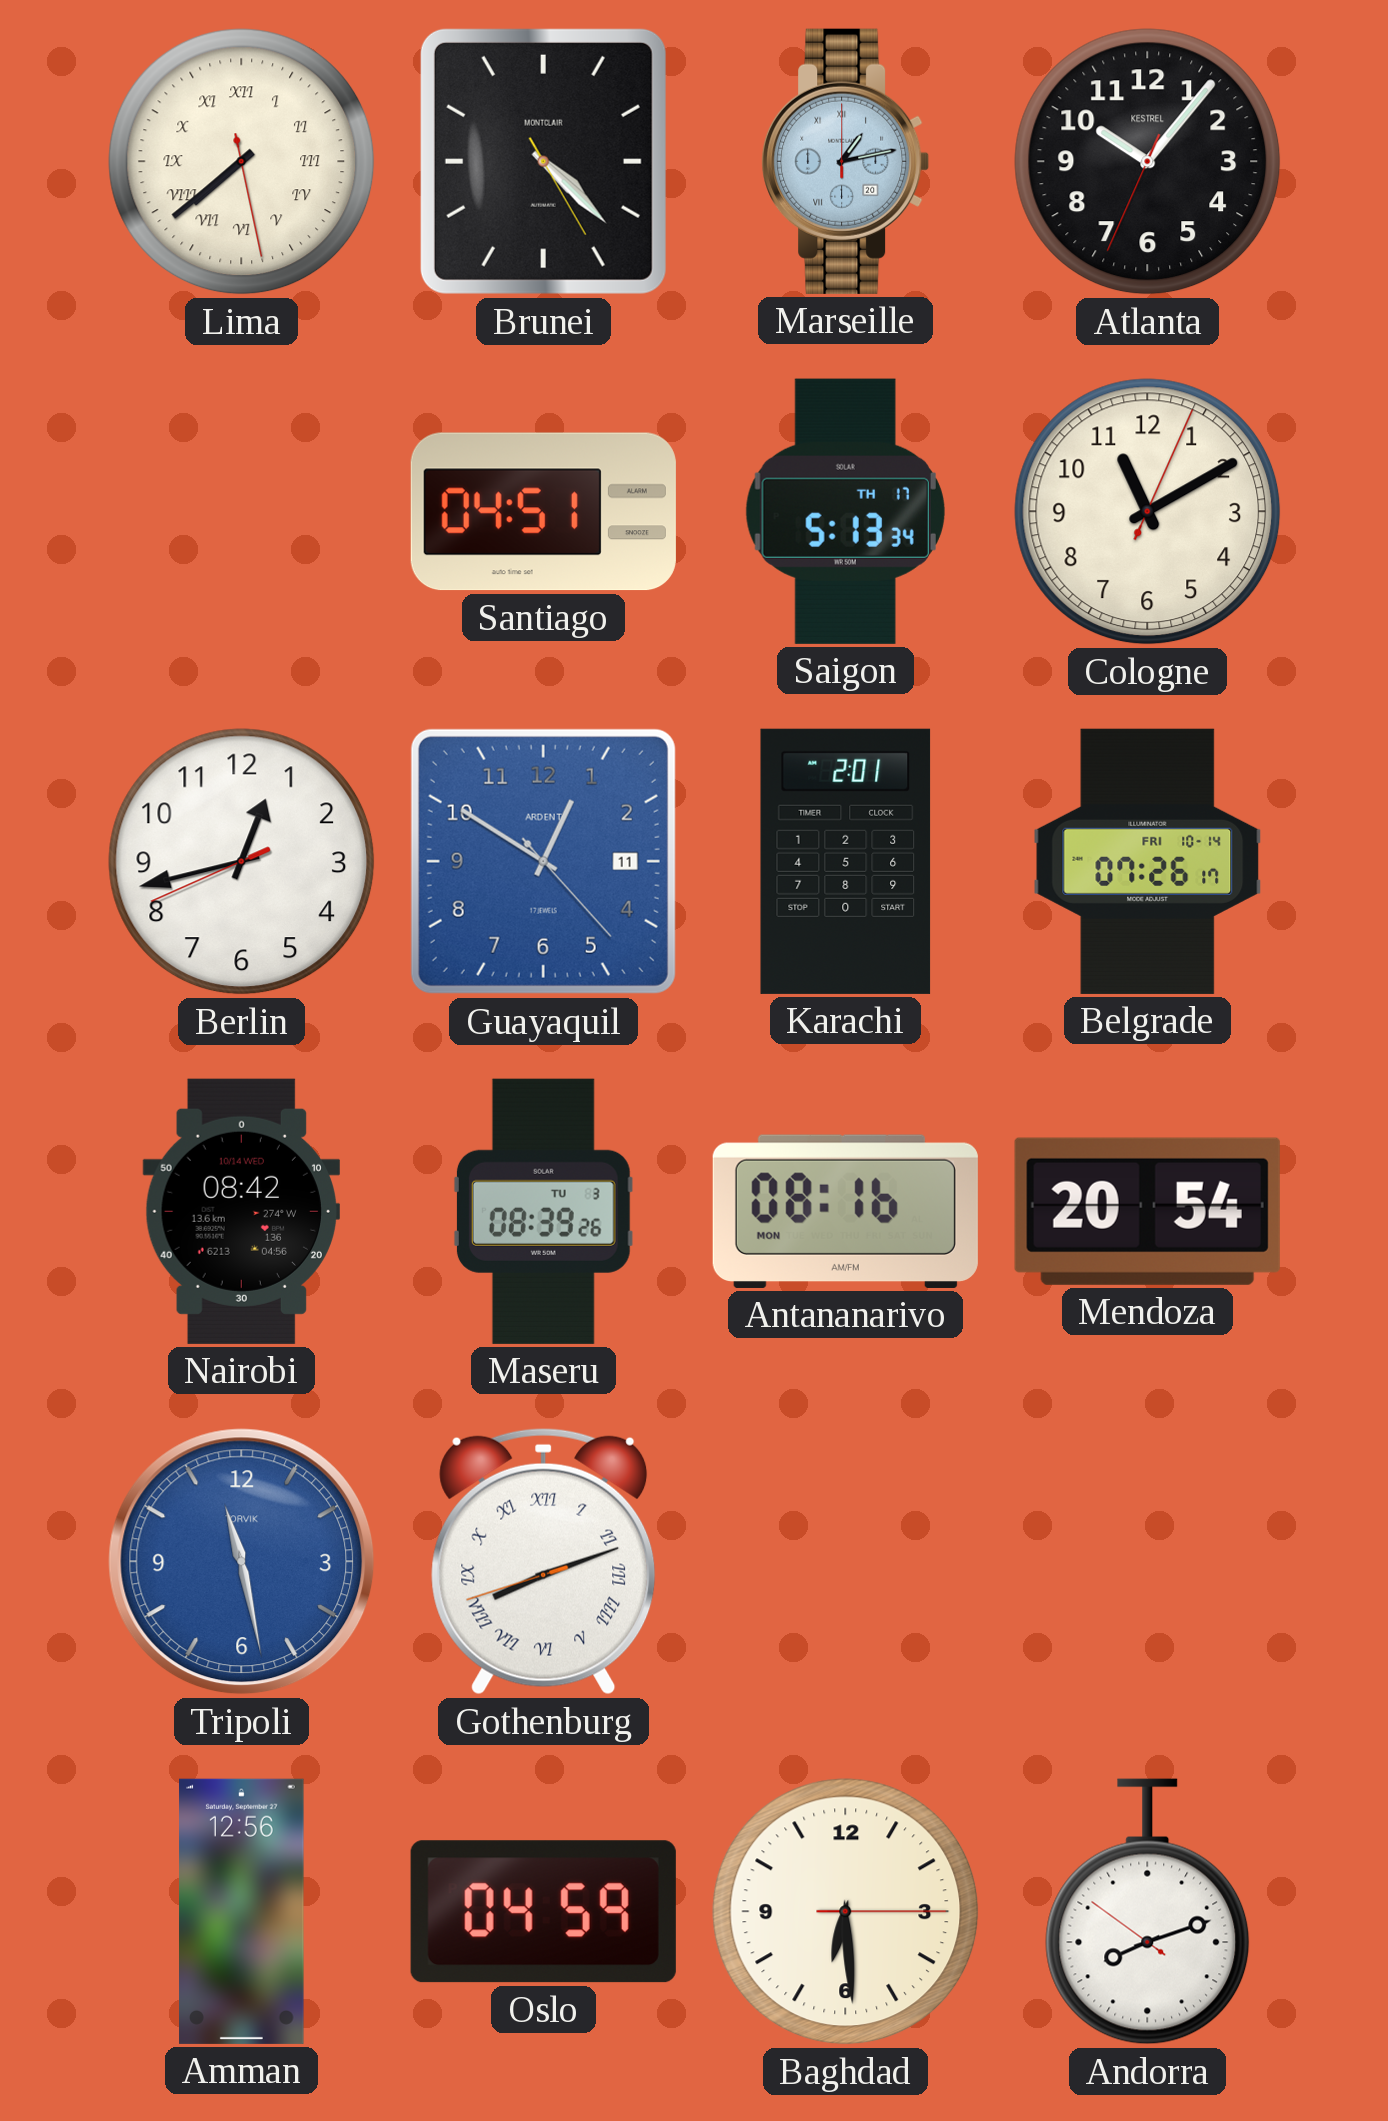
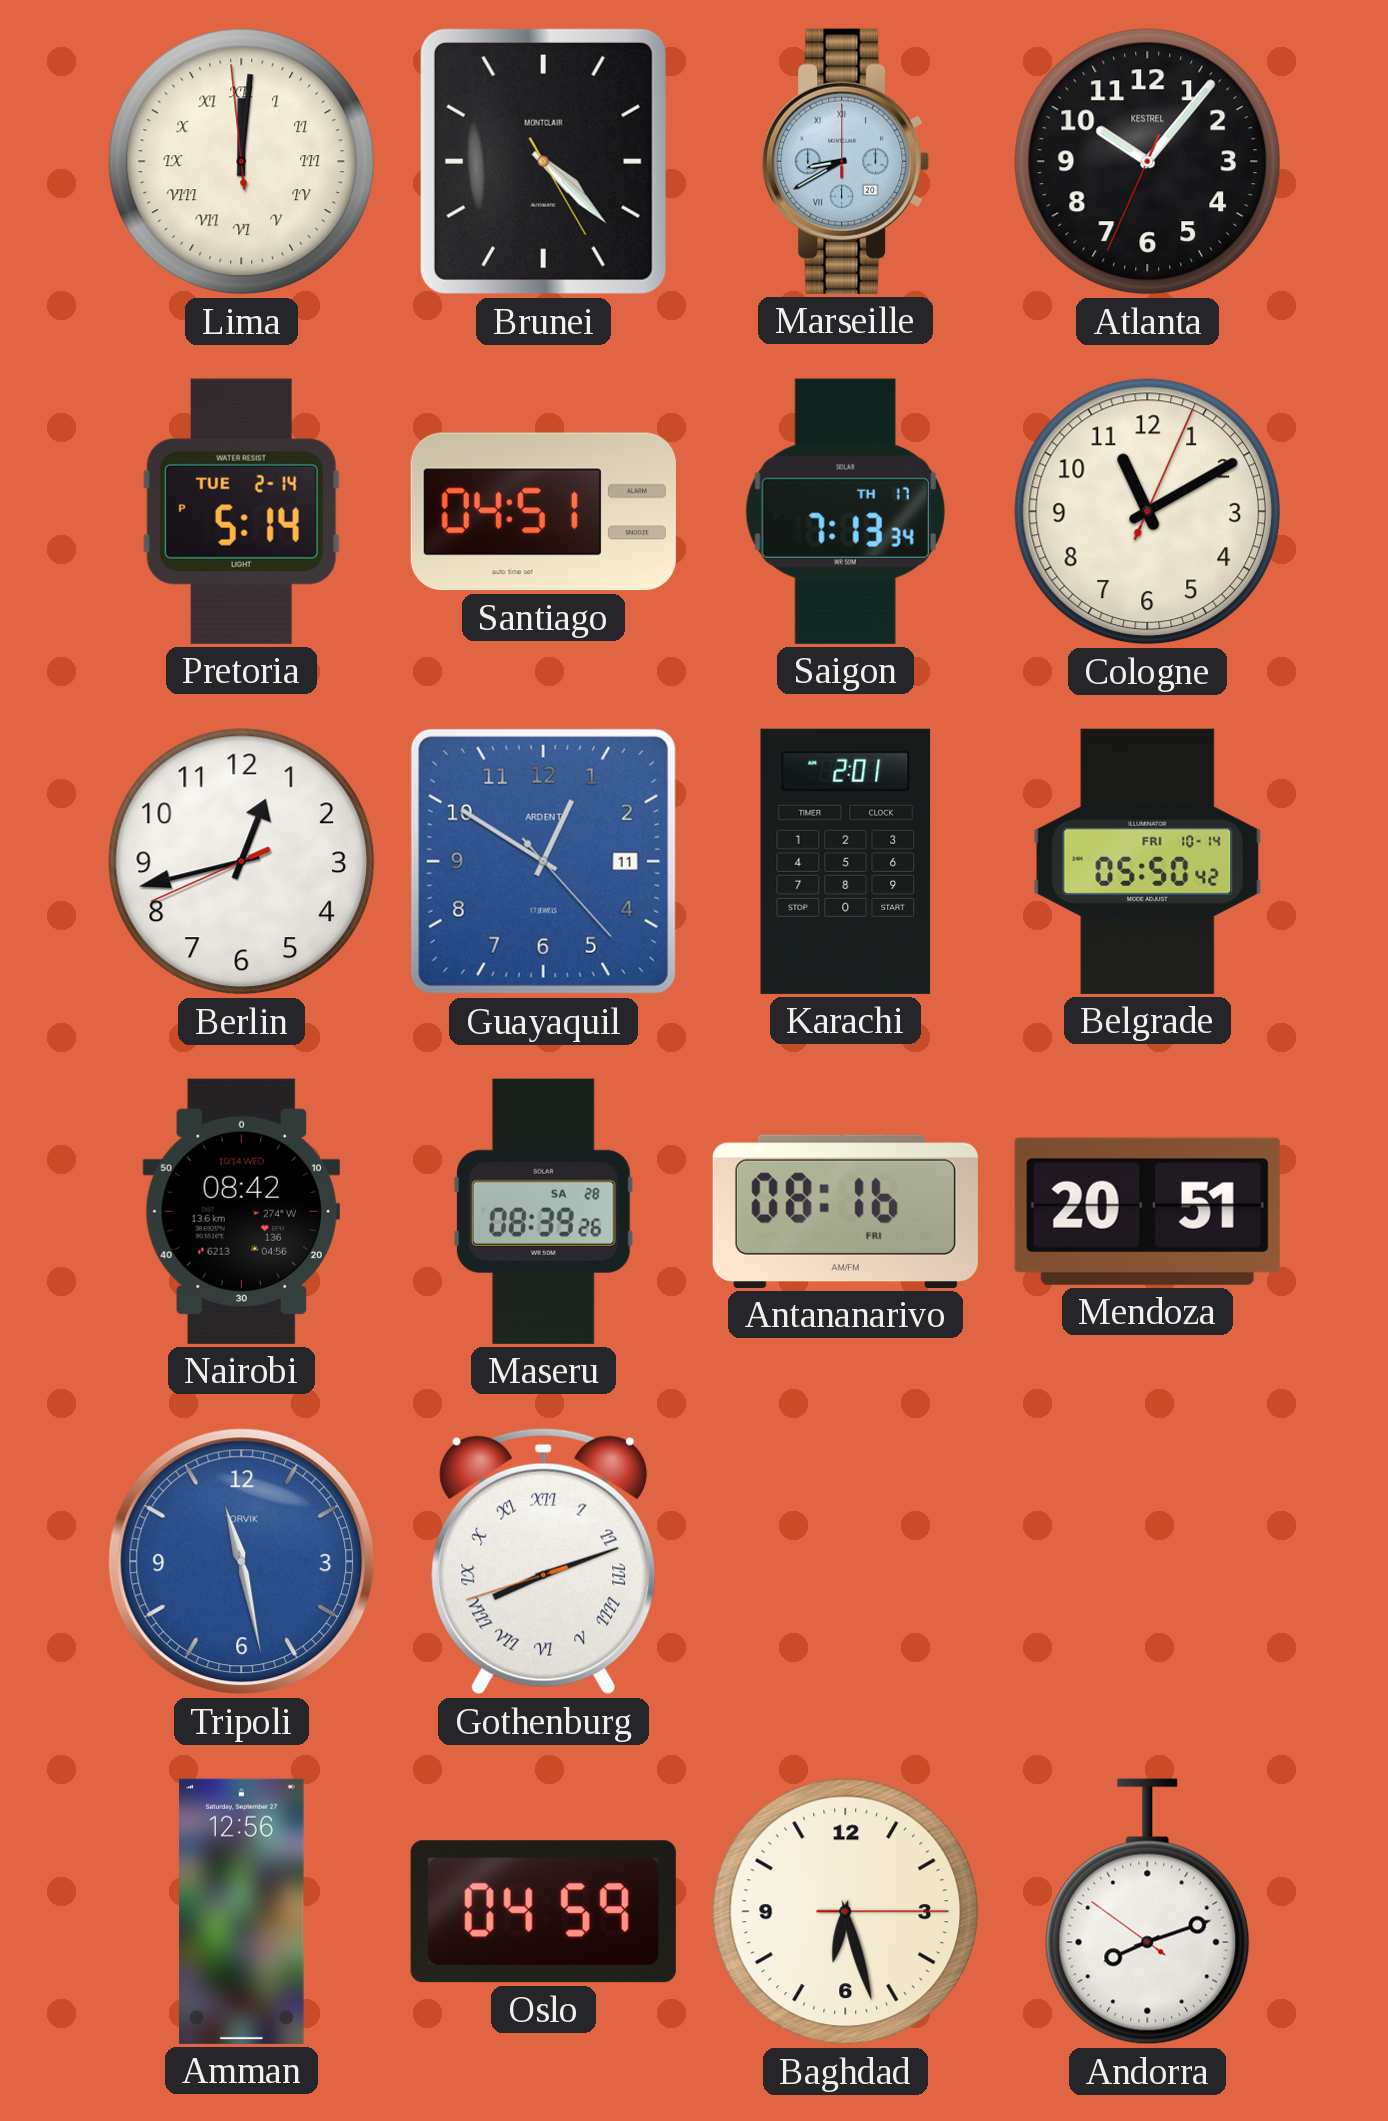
Lima: 7:38 -> 12:00 (242, 162)
Marseille: 1:13 -> 8:40 (846, 161)
Pretoria: none -> 5:14 (241, 511)
Saigon: 5:13 -> 7:13 (845, 511)
Belgrade: 07:26 -> 05:50 (1148, 861)
Maseru date: TU 3 -> SA 28 (543, 1211)
Antananarivo date: MON -> FRI (845, 1211)
Mendoza: 20:54 -> 20:51 (1147, 1211)
Baghdad: 6:29 -> 6:27 (846, 1912)
